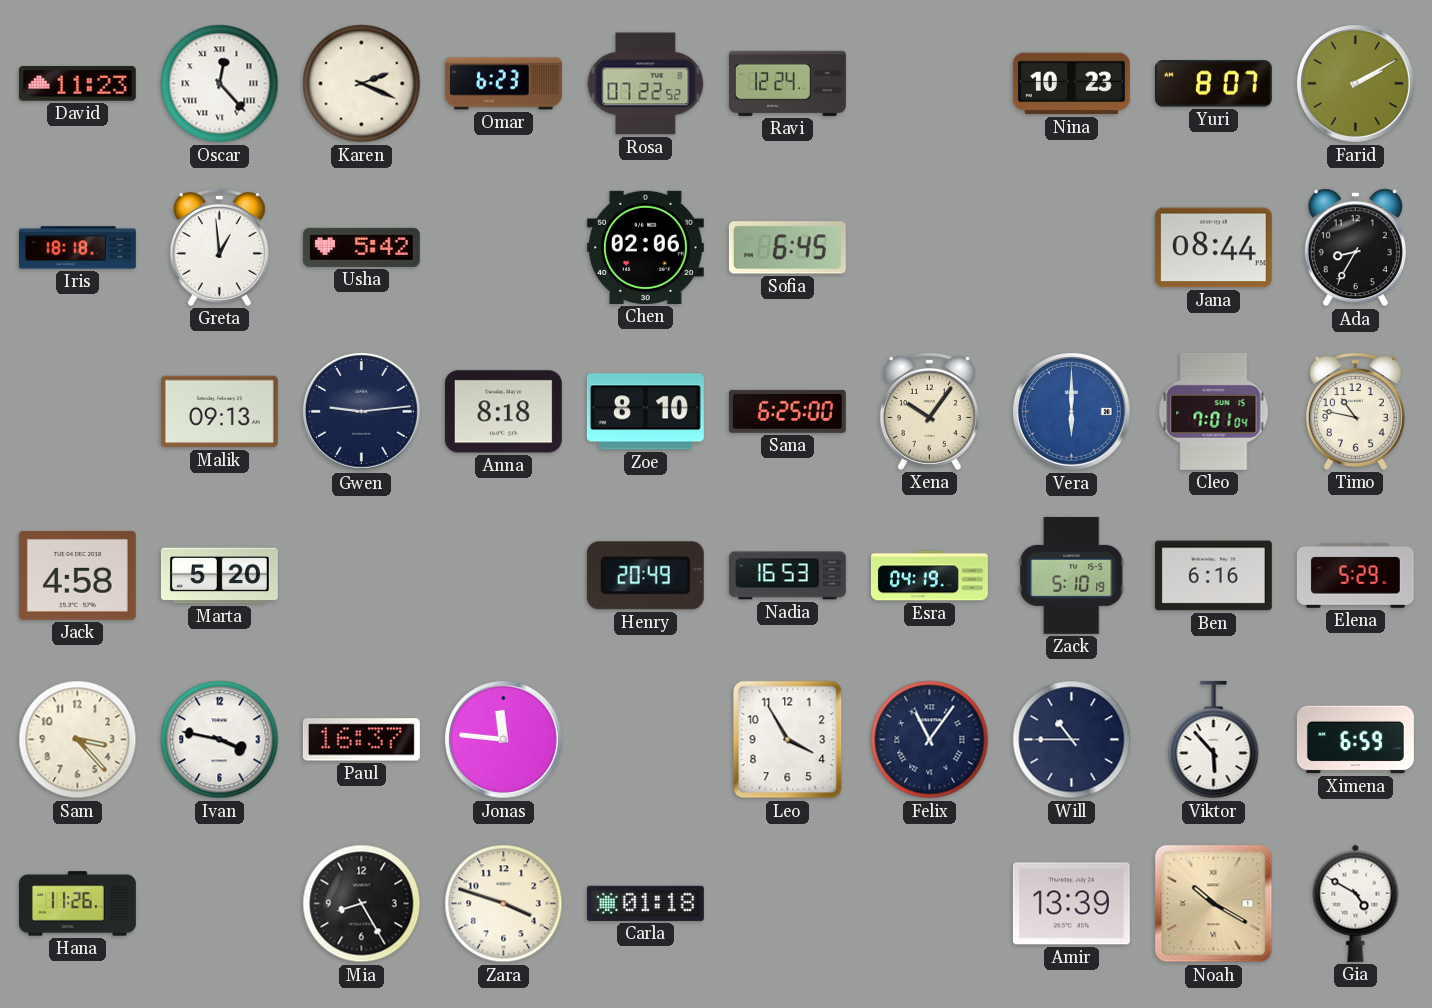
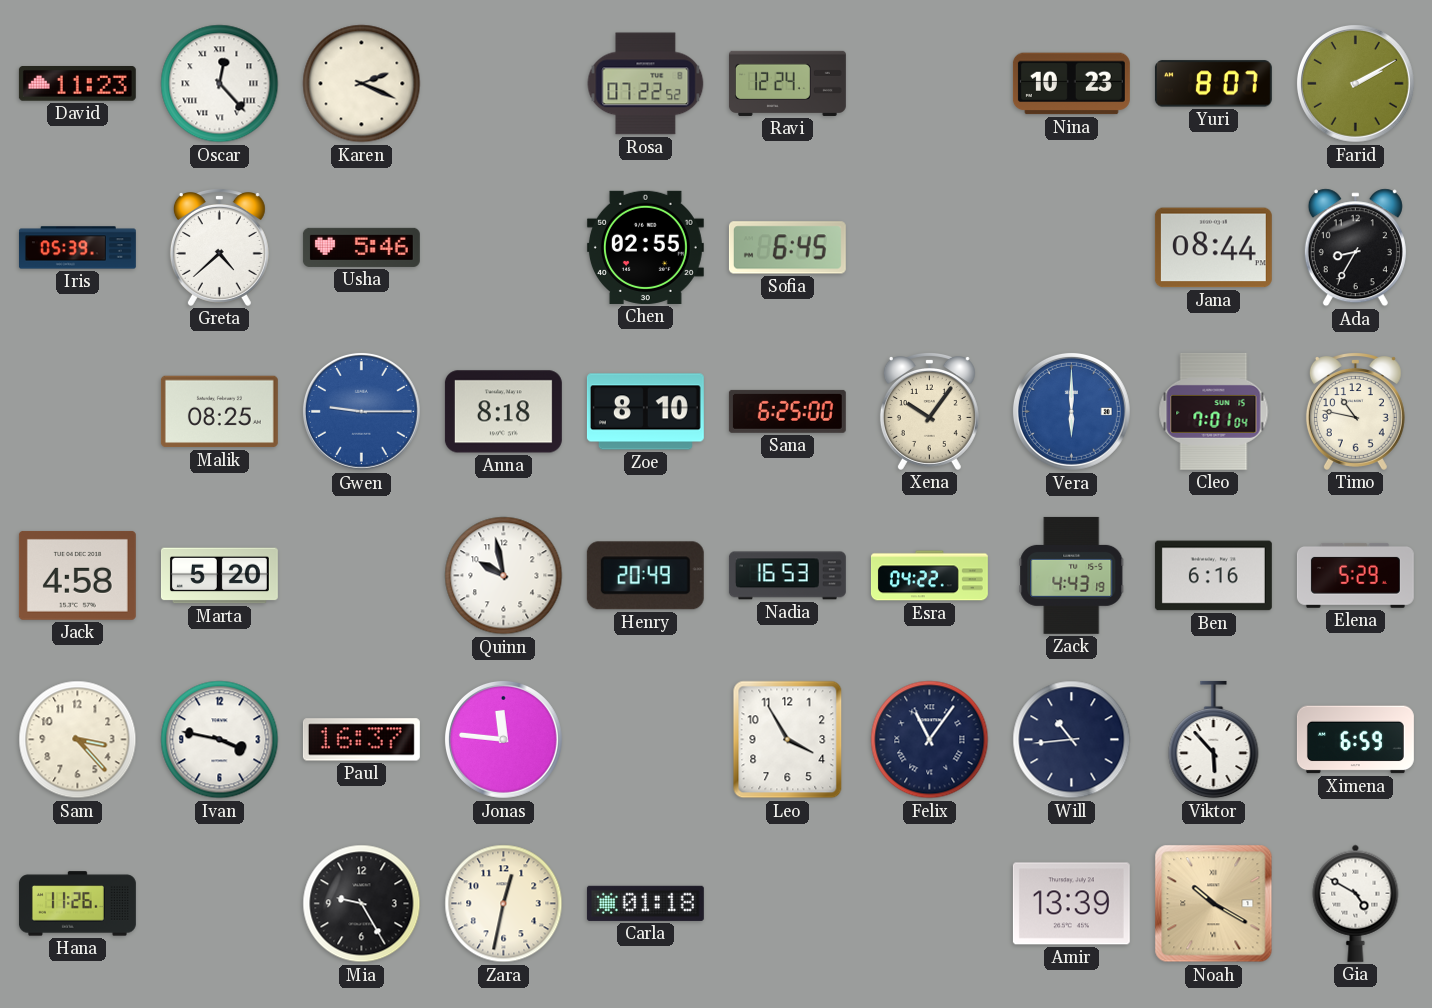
Omar: 6:23 -> none (503, 84)
Iris: 18:18 -> 05:39 (77, 248)
Greta: 12:59 -> 4:38 (219, 248)
Usha: 5:42 -> 5:46 (361, 247)
Chen: 02:06 -> 02:55 (645, 247)
Malik: 09:13 -> 08:25 (219, 412)
Gwen: 9:14 -> 9:15 (361, 411)
Gwen dial: navy -> blue (361, 411)
Quinn: none -> 9:58 (504, 576)
Esra: 04:19 -> 04:22 (929, 576)
Zack: 5:10 -> 4:43 (1072, 575)
Will: 10:45 -> 10:44 (1072, 740)
Mia: 8:25 -> 9:25 (362, 904)
Zara: 3:48 -> 12:32 (504, 904)
